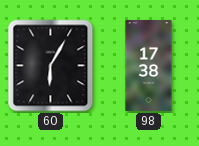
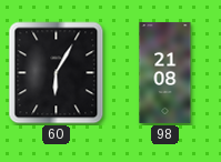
98: 17:38 -> 21:08 (165, 72)
